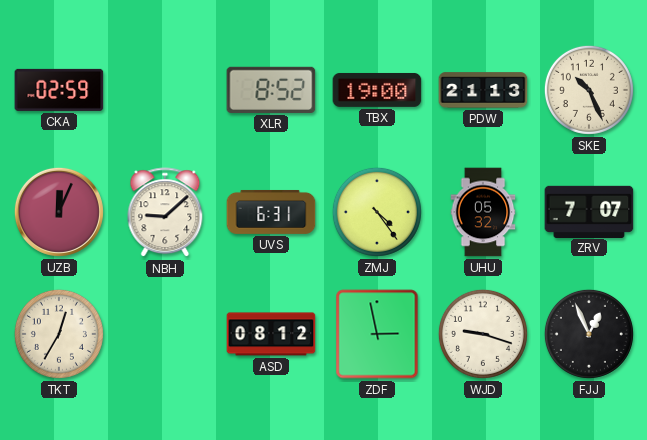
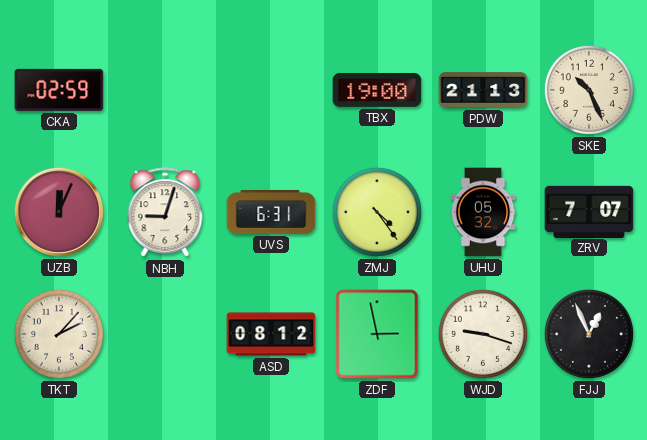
XLR: 8:52 -> none (271, 90)
NBH: 9:08 -> 9:03 (165, 213)
TKT: 12:35 -> 2:07 (59, 334)
